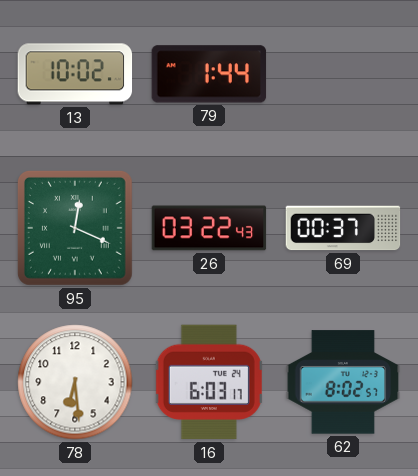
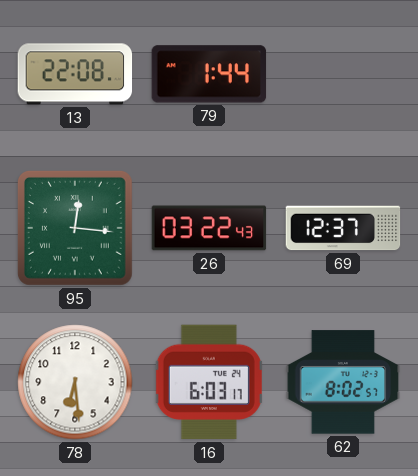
13: 10:02 -> 22:08 (75, 74)
95: 12:19 -> 12:16 (75, 228)
69: 00:37 -> 12:37 (343, 228)
